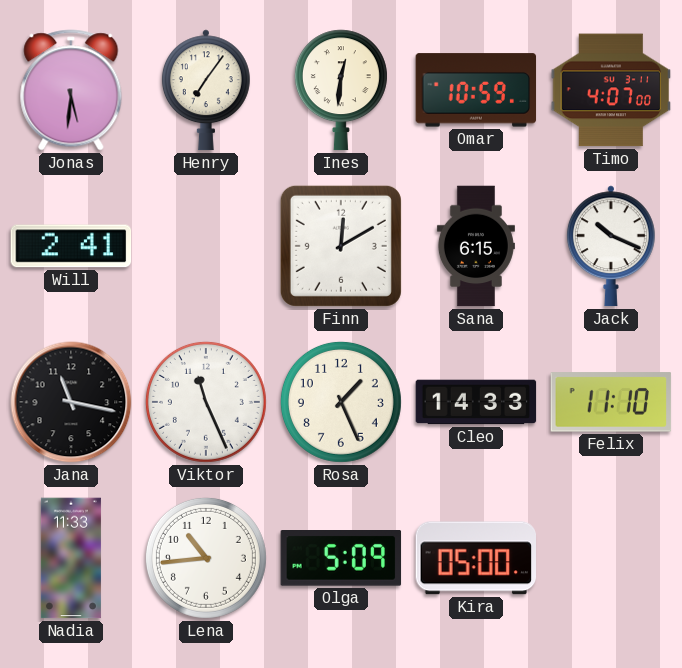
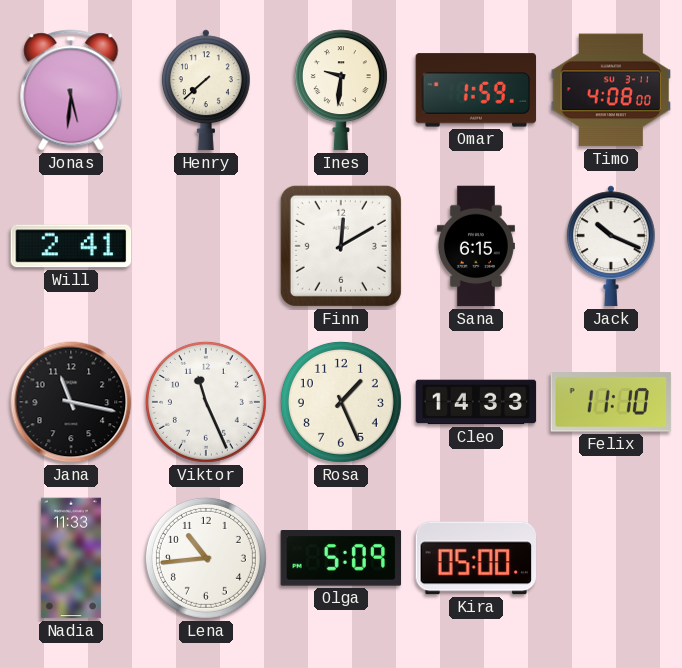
Henry: 7:06 -> 7:38 (206, 90)
Ines: 12:31 -> 9:31 (341, 90)
Omar: 10:59 -> 1:59 (476, 90)
Timo: 4:07 -> 4:08 (611, 90)
